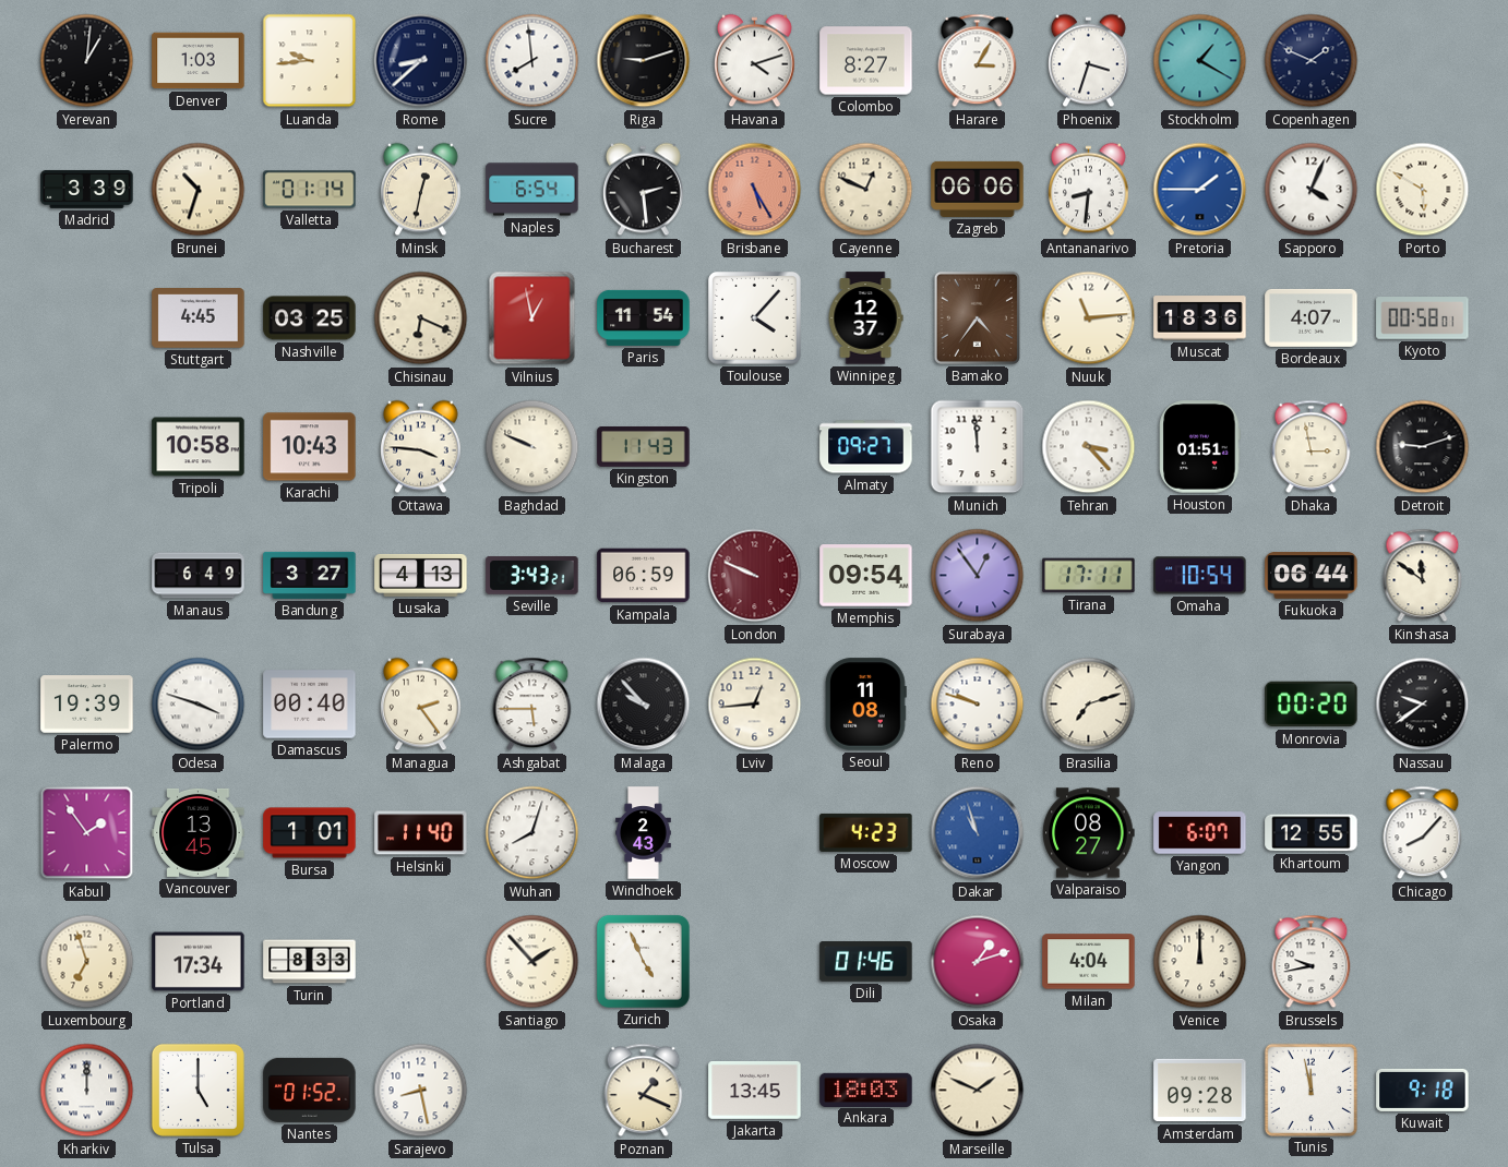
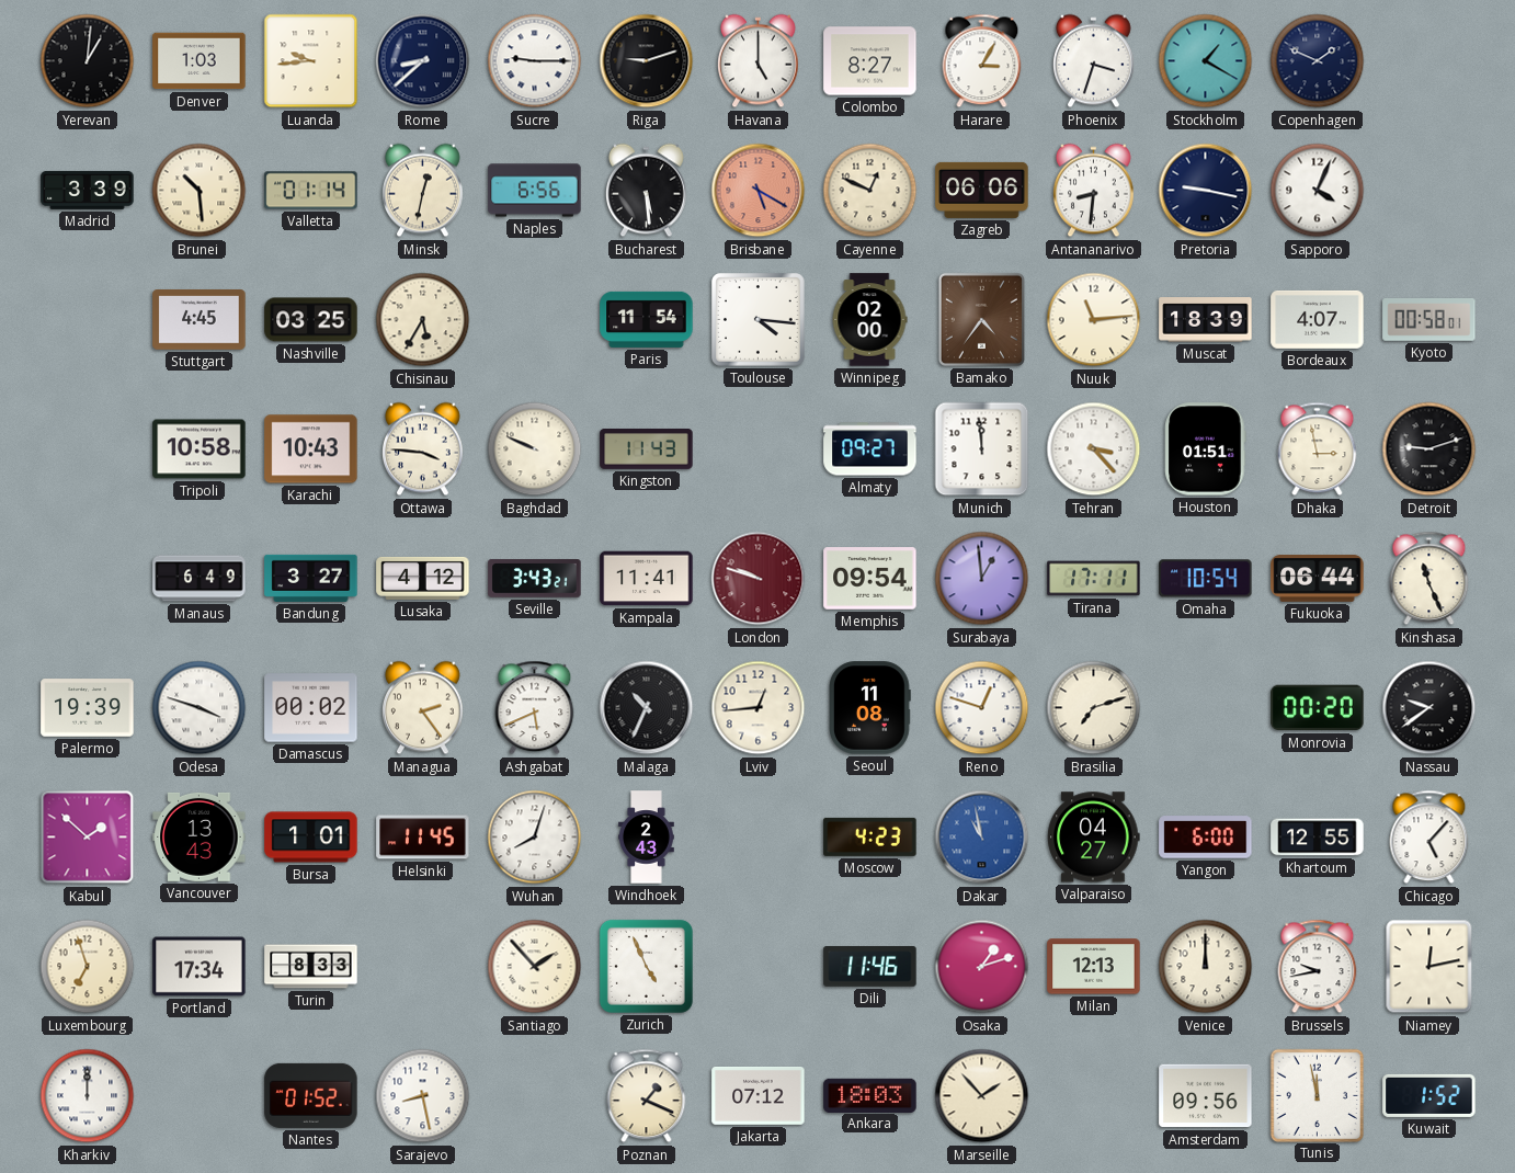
Sucre: 7:59 -> 9:15 (535, 61)
Havana: 4:12 -> 5:00 (759, 61)
Brunei: 10:33 -> 10:29 (200, 191)
Naples: 6:54 -> 6:56 (535, 191)
Bucharest: 2:29 -> 5:29 (647, 191)
Brisbane: 5:25 -> 5:20 (759, 191)
Pretoria: 1:45 -> 9:17 (1206, 191)
Pretoria dial: blue -> navy (1206, 191)
Porto: 5:50 -> none (1423, 190)
Chisinau: 6:19 -> 5:35 (423, 320)
Vilnius: 12:58 -> none (532, 318)
Toulouse: 4:07 -> 4:16 (759, 320)
Winnipeg: 12:37 -> 02:00 (869, 320)
Muscat: 18:36 -> 18:39 (1206, 320)
Lusaka: 4:13 -> 4:12 (423, 578)
Kampala: 06:59 -> 11:41 (647, 579)
London: 9:49 -> 9:48 (759, 579)
Surabaya: 12:54 -> 12:59 (982, 579)
Kinshasa: 11:51 -> 11:26 (1429, 579)
Damascus: 00:40 -> 00:02 (311, 708)
Ashgabat: 5:45 -> 5:41 (535, 708)
Malaga: 9:53 -> 10:34 (647, 708)
Reno: 9:48 -> 12:48 (982, 708)
Kabul: 1:54 -> 1:52 (88, 838)
Vancouver: 13:45 -> 13:43 (200, 836)
Helsinki: 11:40 -> 11:45 (423, 838)
Dakar: 10:57 -> 10:58 (982, 838)
Valparaiso: 08:27 -> 04:27 (1094, 838)
Yangon: 6:07 -> 6:00 (1206, 838)
Chicago: 8:07 -> 5:07 (1429, 838)
Dili: 01:46 -> 11:46 (870, 967)
Milan: 4:04 -> 12:13 (1094, 967)
Niamey: none -> 12:13 (1429, 967)
Tulsa: 5:00 -> none (198, 1090)
Jakarta: 13:45 -> 07:12 (759, 1096)
Marseille: 1:49 -> 1:53 (982, 1096)
Amsterdam: 09:28 -> 09:56 (1206, 1096)
Kuwait: 9:18 -> 1:52 (1429, 1095)
